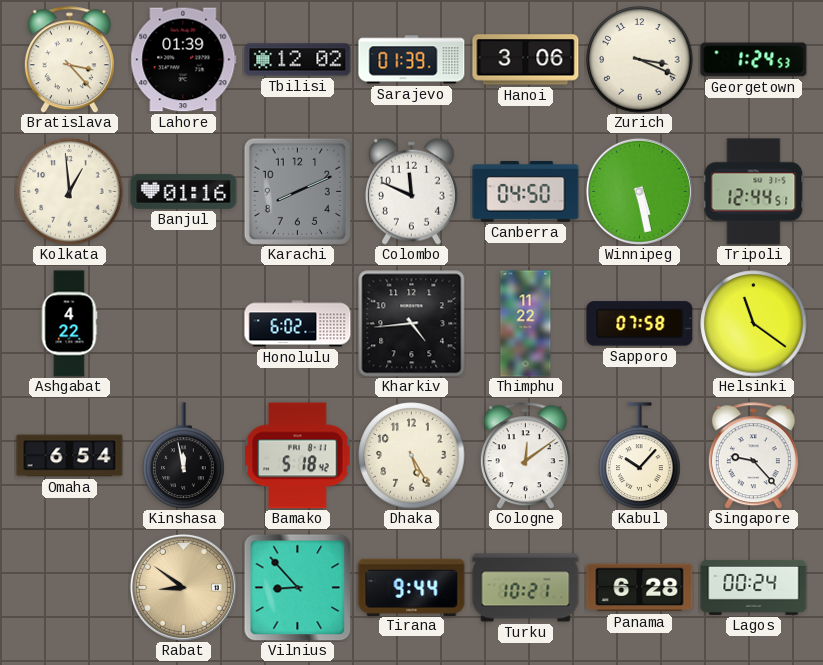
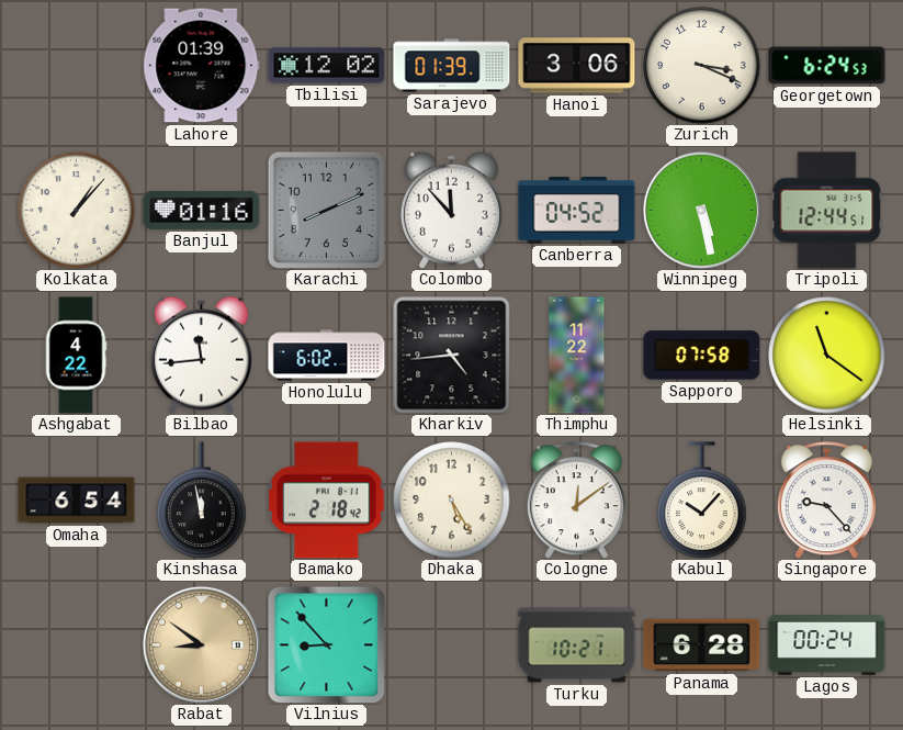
Bratislava: 3:23 -> none (69, 60)
Georgetown: 1:24 -> 6:24 (827, 66)
Kolkata: 12:59 -> 1:07 (77, 211)
Colombo: 11:49 -> 11:53 (451, 210)
Canberra: 04:50 -> 04:52 (577, 211)
Bilbao: none -> 11:44 (201, 355)
Bamako: 5:18 -> 2:18 (327, 501)
Tirana: 9:44 -> none (412, 587)
